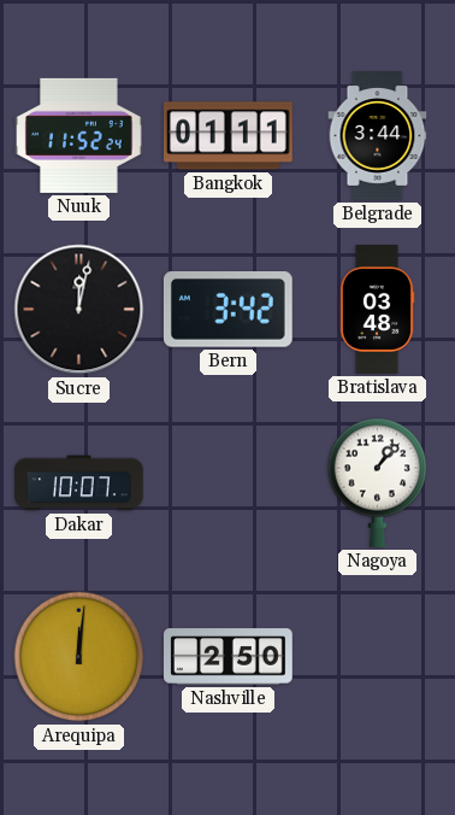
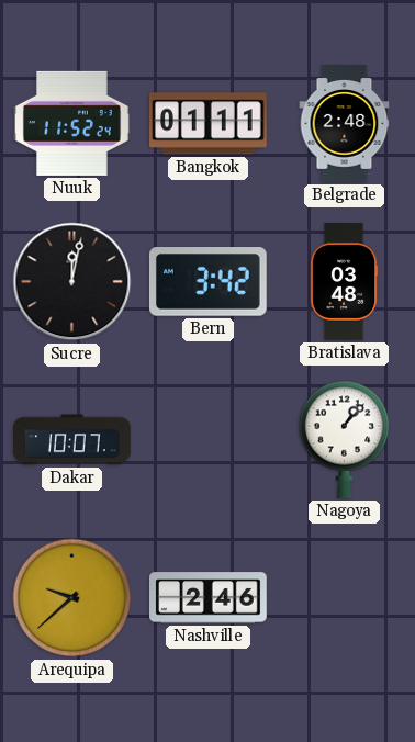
Belgrade: 3:44 -> 2:48 (345, 124)
Arequipa: 12:01 -> 9:38 (72, 598)
Nashville: 2:50 -> 2:46 (209, 598)
